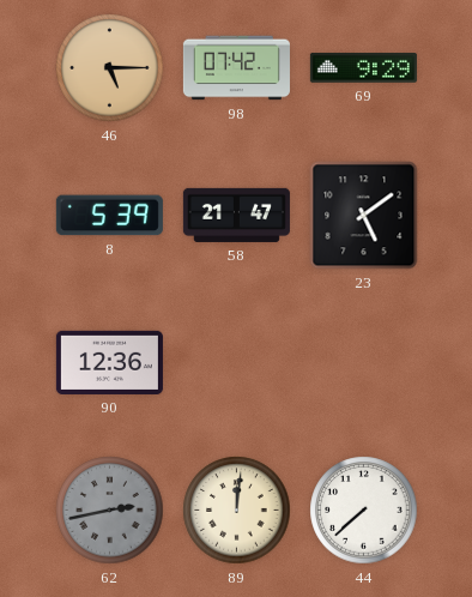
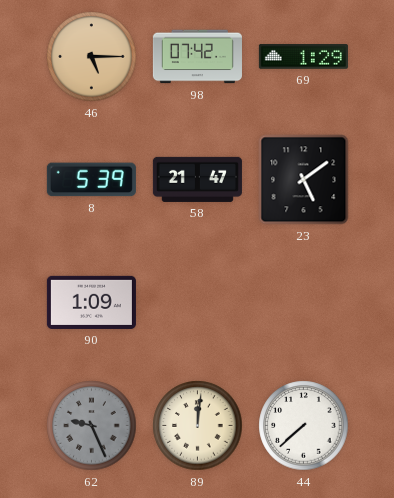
69: 9:29 -> 1:29 (303, 57)
90: 12:36 -> 1:09 (91, 302)
62: 2:43 -> 9:26 (92, 426)
